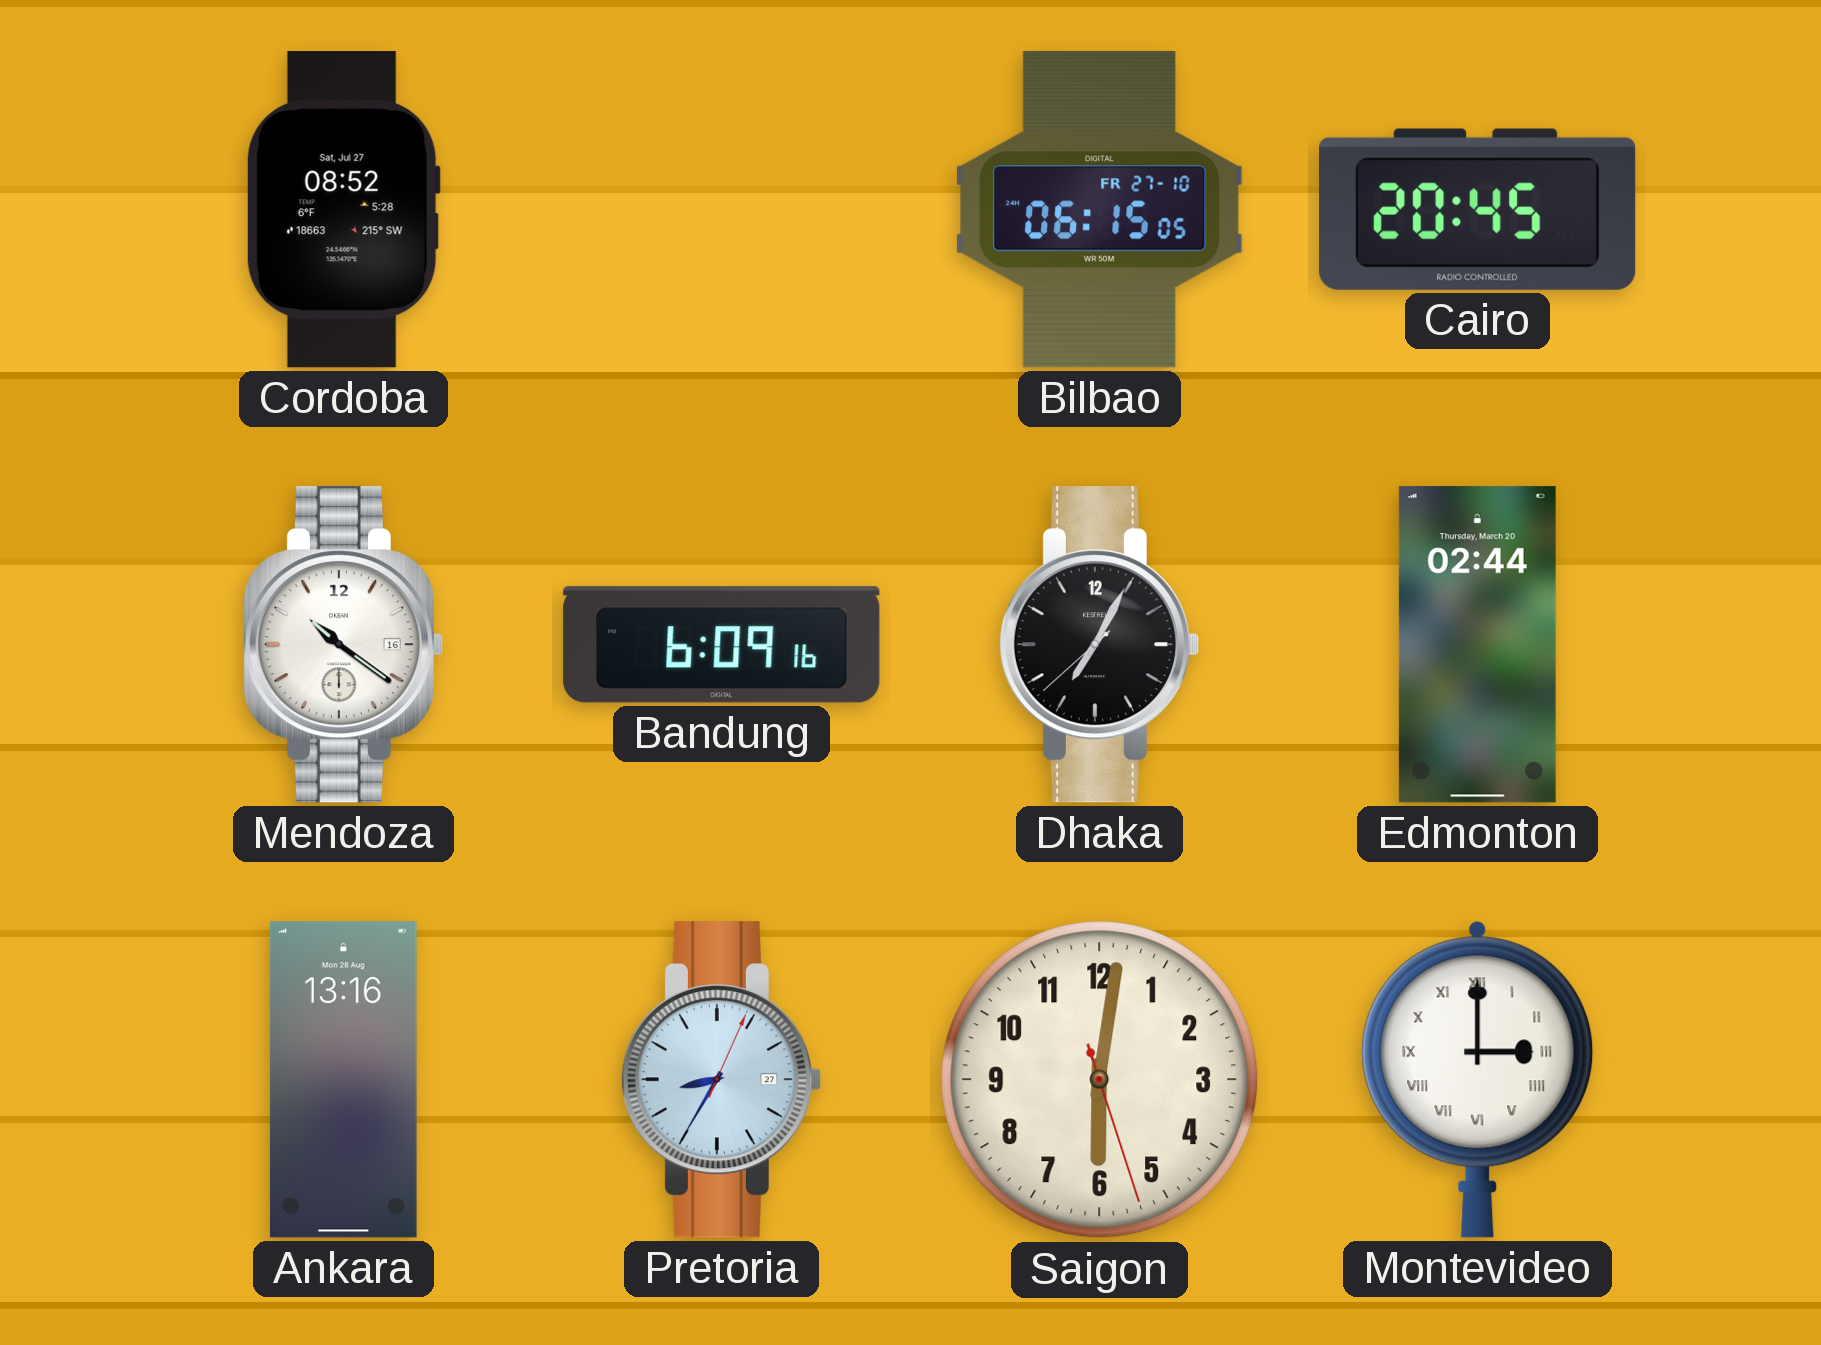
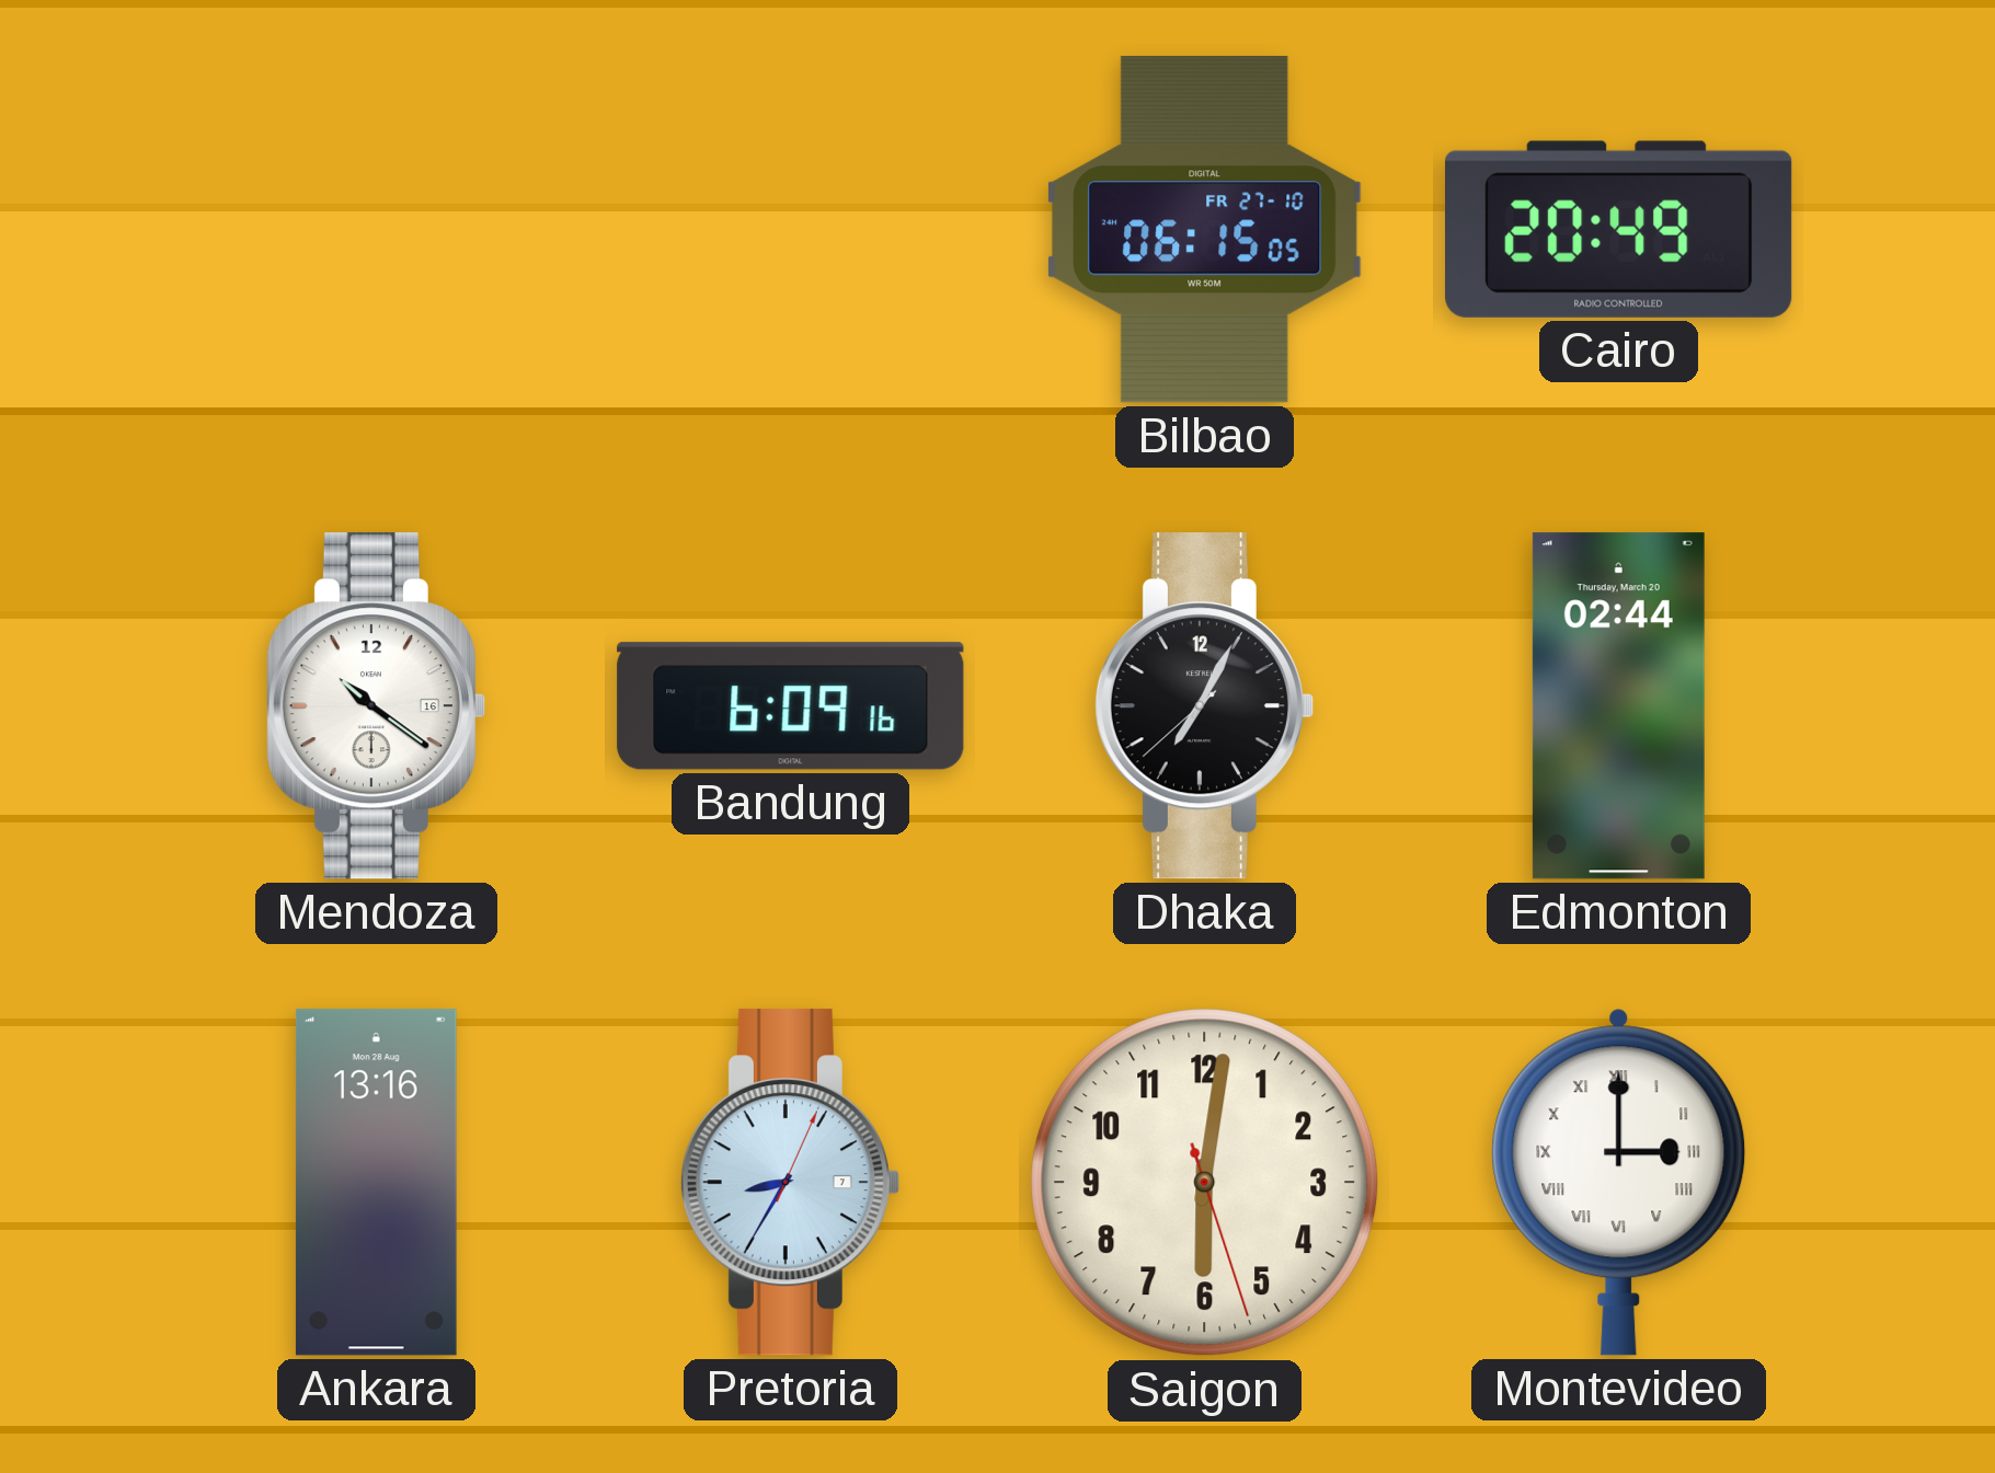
Cordoba: 08:52 -> none (343, 210)
Cairo: 20:45 -> 20:49 (1619, 229)
Pretoria date: 27 -> 7 (790, 1183)
